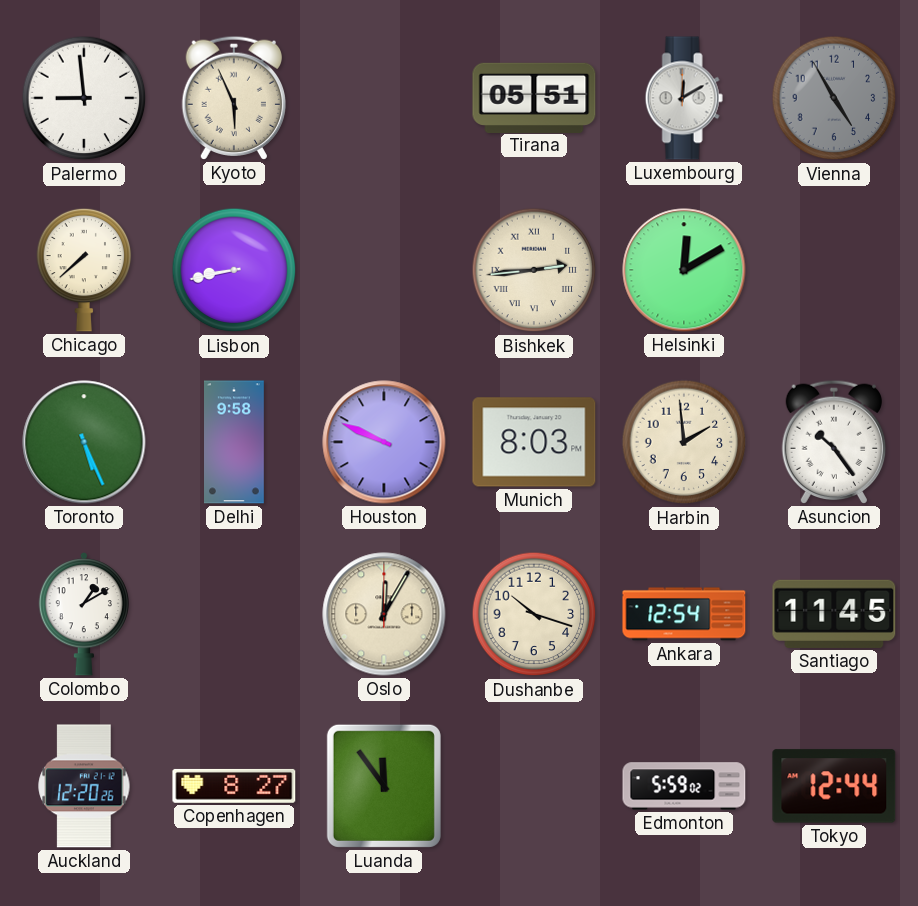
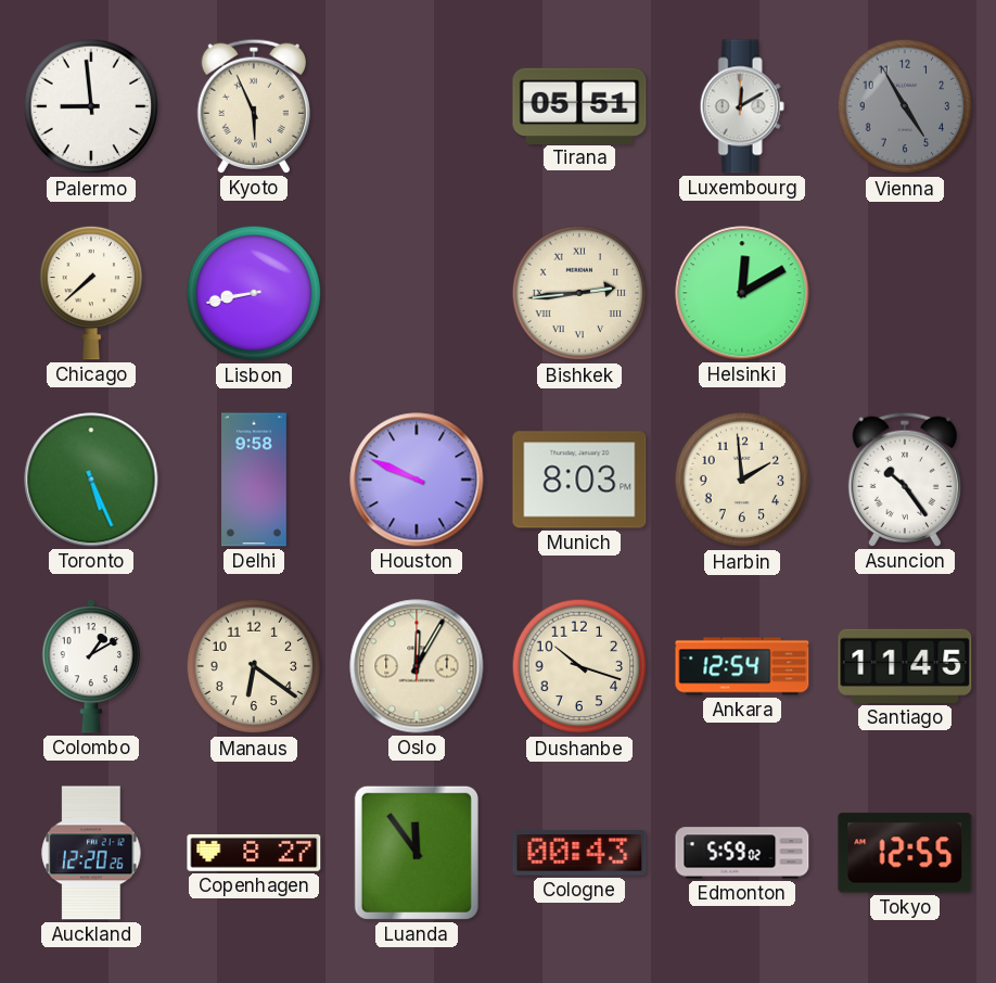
Manaus: none -> 6:21 (254, 666)
Cologne: none -> 00:43 (579, 853)
Tokyo: 12:44 -> 12:55 (905, 853)
